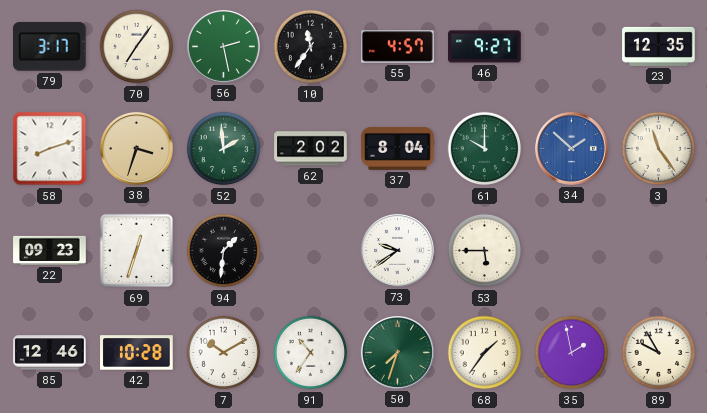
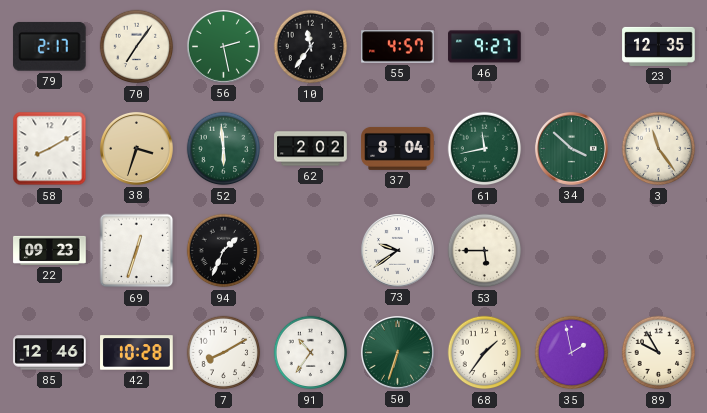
79: 3:17 -> 2:17 (49, 47)
58: 8:12 -> 8:10 (50, 149)
52: 1:59 -> 5:59 (224, 149)
61: 10:00 -> 11:43 (485, 149)
34: 1:52 -> 3:52 (571, 148)
34 dial: blue -> green (571, 148)
94: 1:31 -> 1:34 (224, 251)
7: 10:10 -> 8:10 (224, 353)
50: 7:33 -> 6:33 (397, 352)
